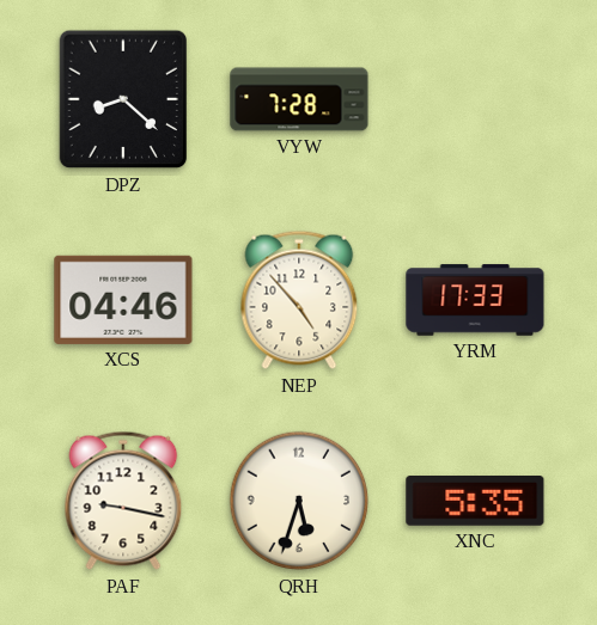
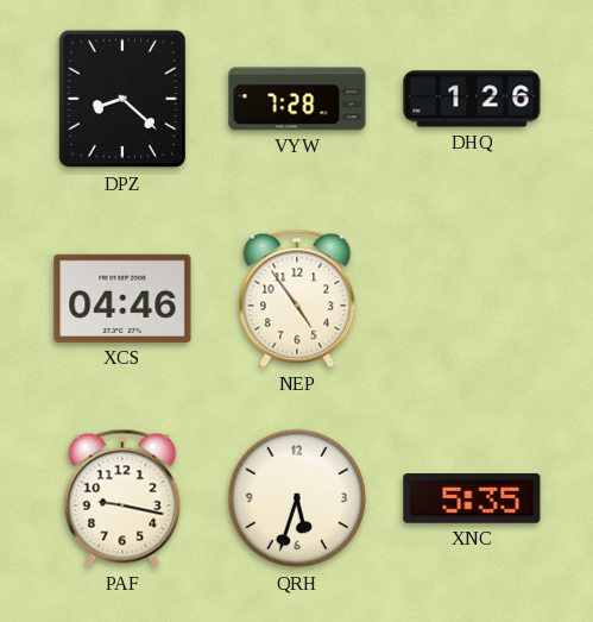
DHQ: none -> 1:26 (472, 99)
NEP: 4:53 -> 4:54 (297, 299)
YRM: 17:33 -> none (475, 300)
